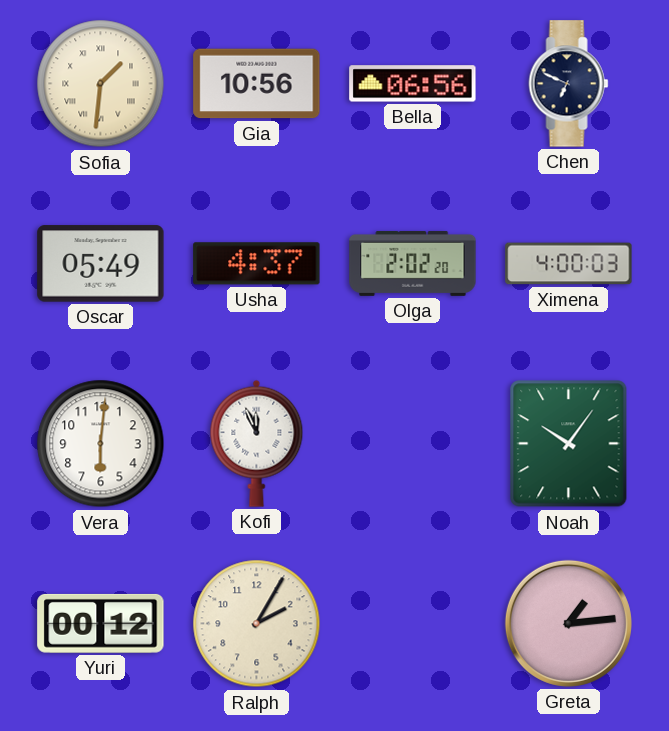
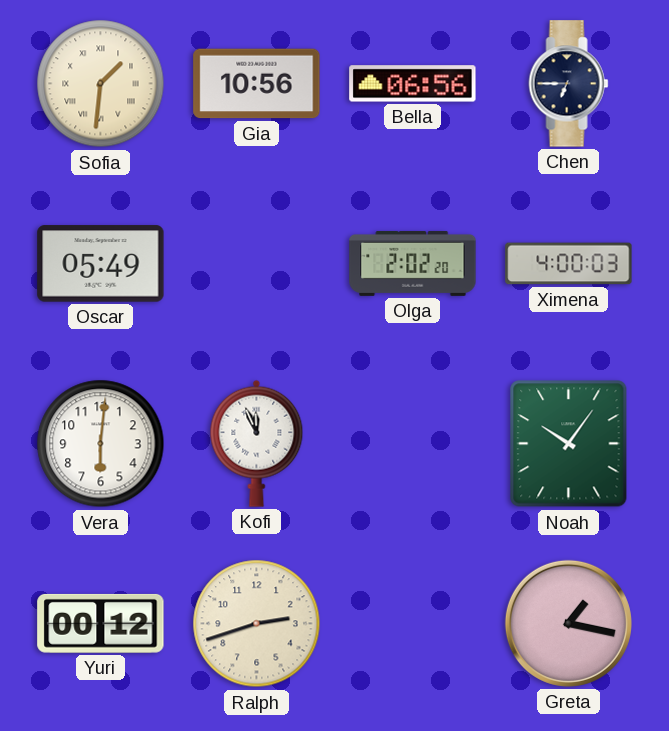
Chen: 6:49 -> 6:45 (569, 84)
Usha: 4:37 -> none (257, 264)
Ralph: 2:05 -> 2:42 (257, 624)
Greta: 1:14 -> 1:17 (568, 623)
